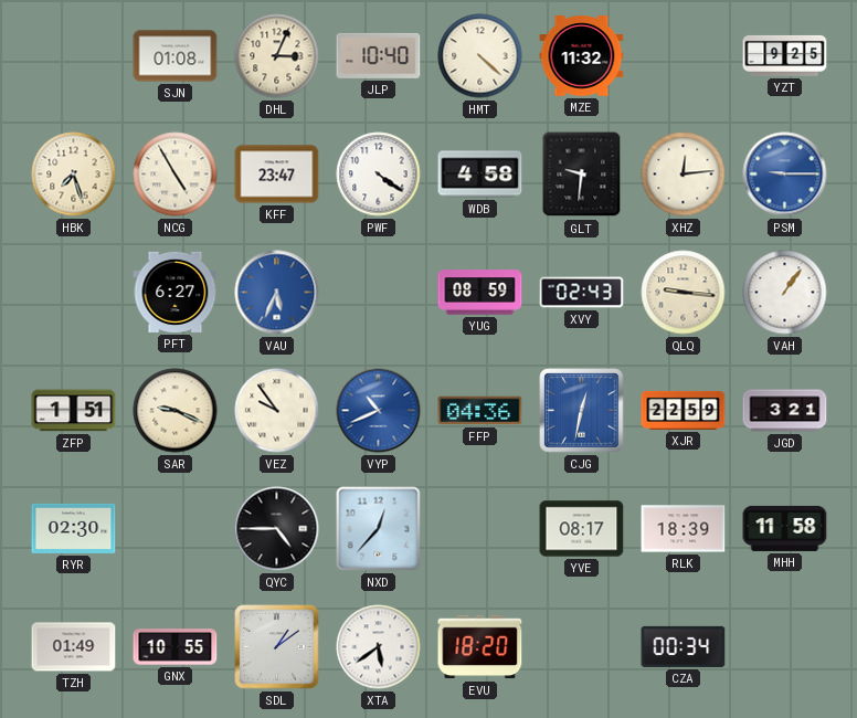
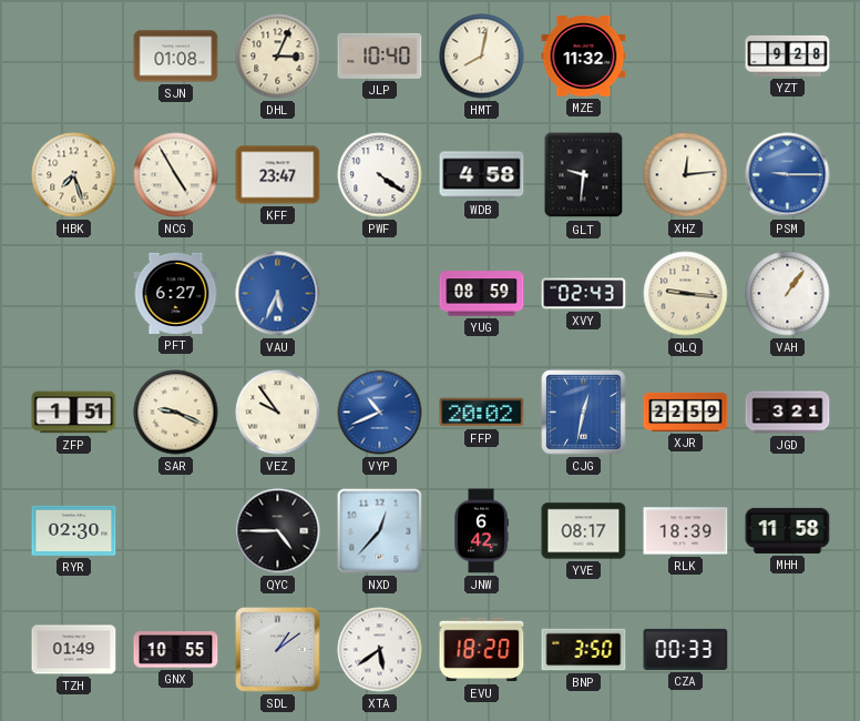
HMT: 4:22 -> 8:02 (482, 57)
YZT: 9:25 -> 9:28 (788, 55)
FFP: 04:36 -> 20:02 (482, 413)
JNW: none -> 6:42 (481, 531)
BNP: none -> 3:50 (584, 650)
CZA: 00:34 -> 00:33 (686, 649)
